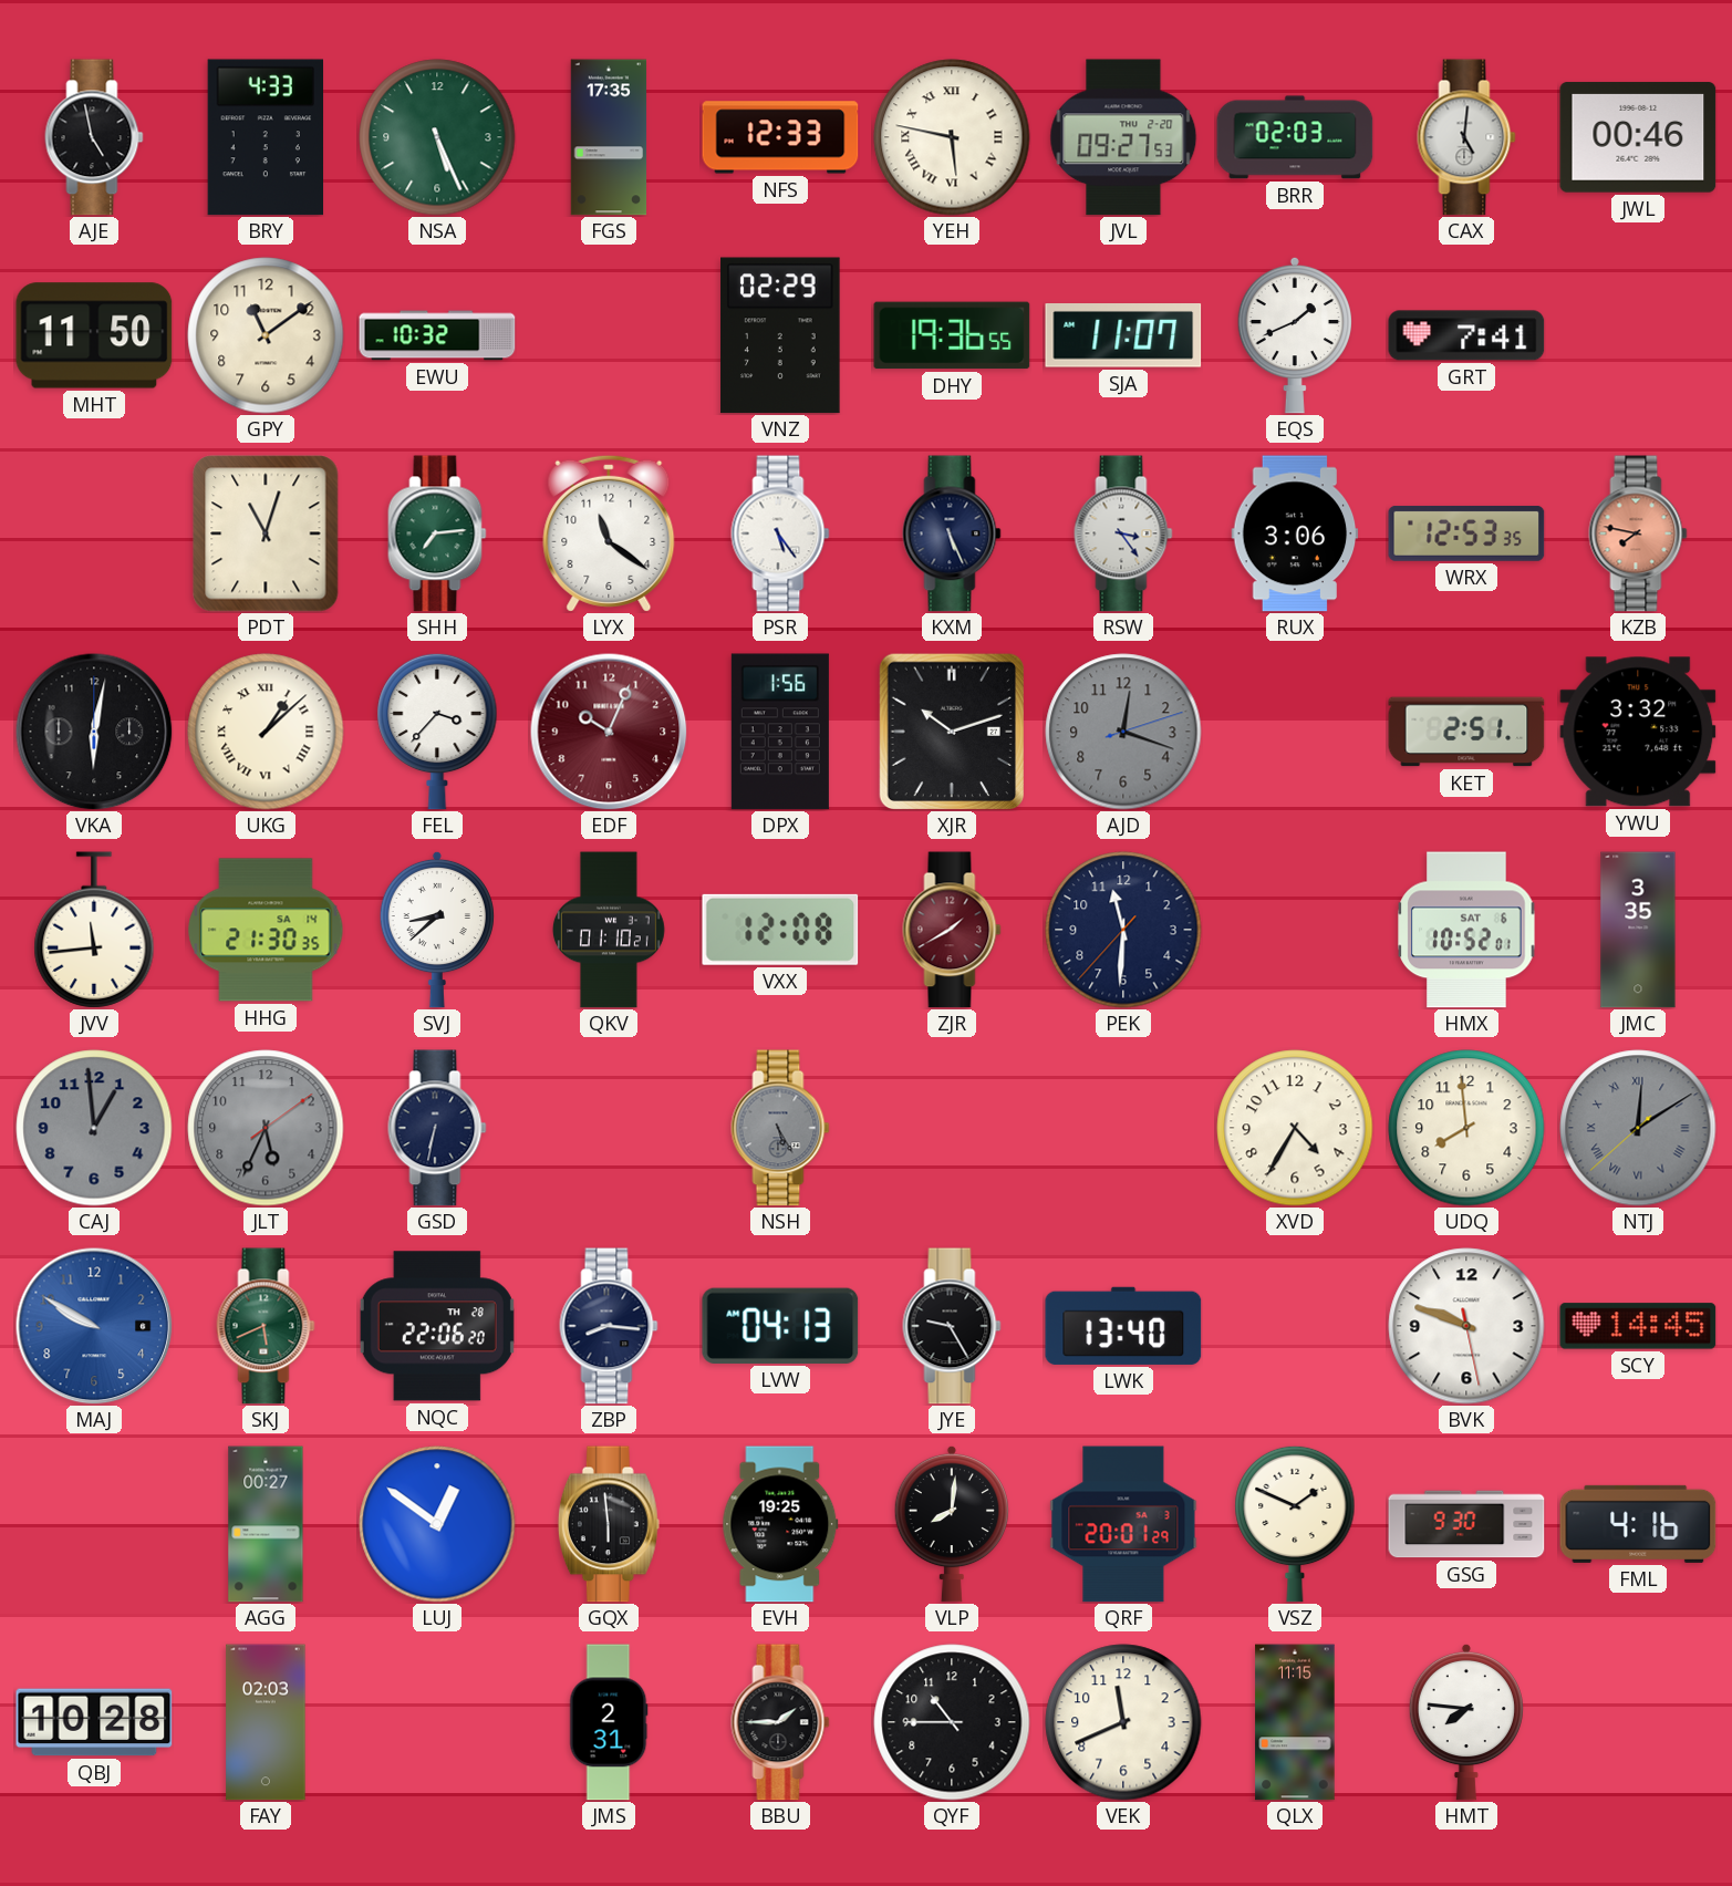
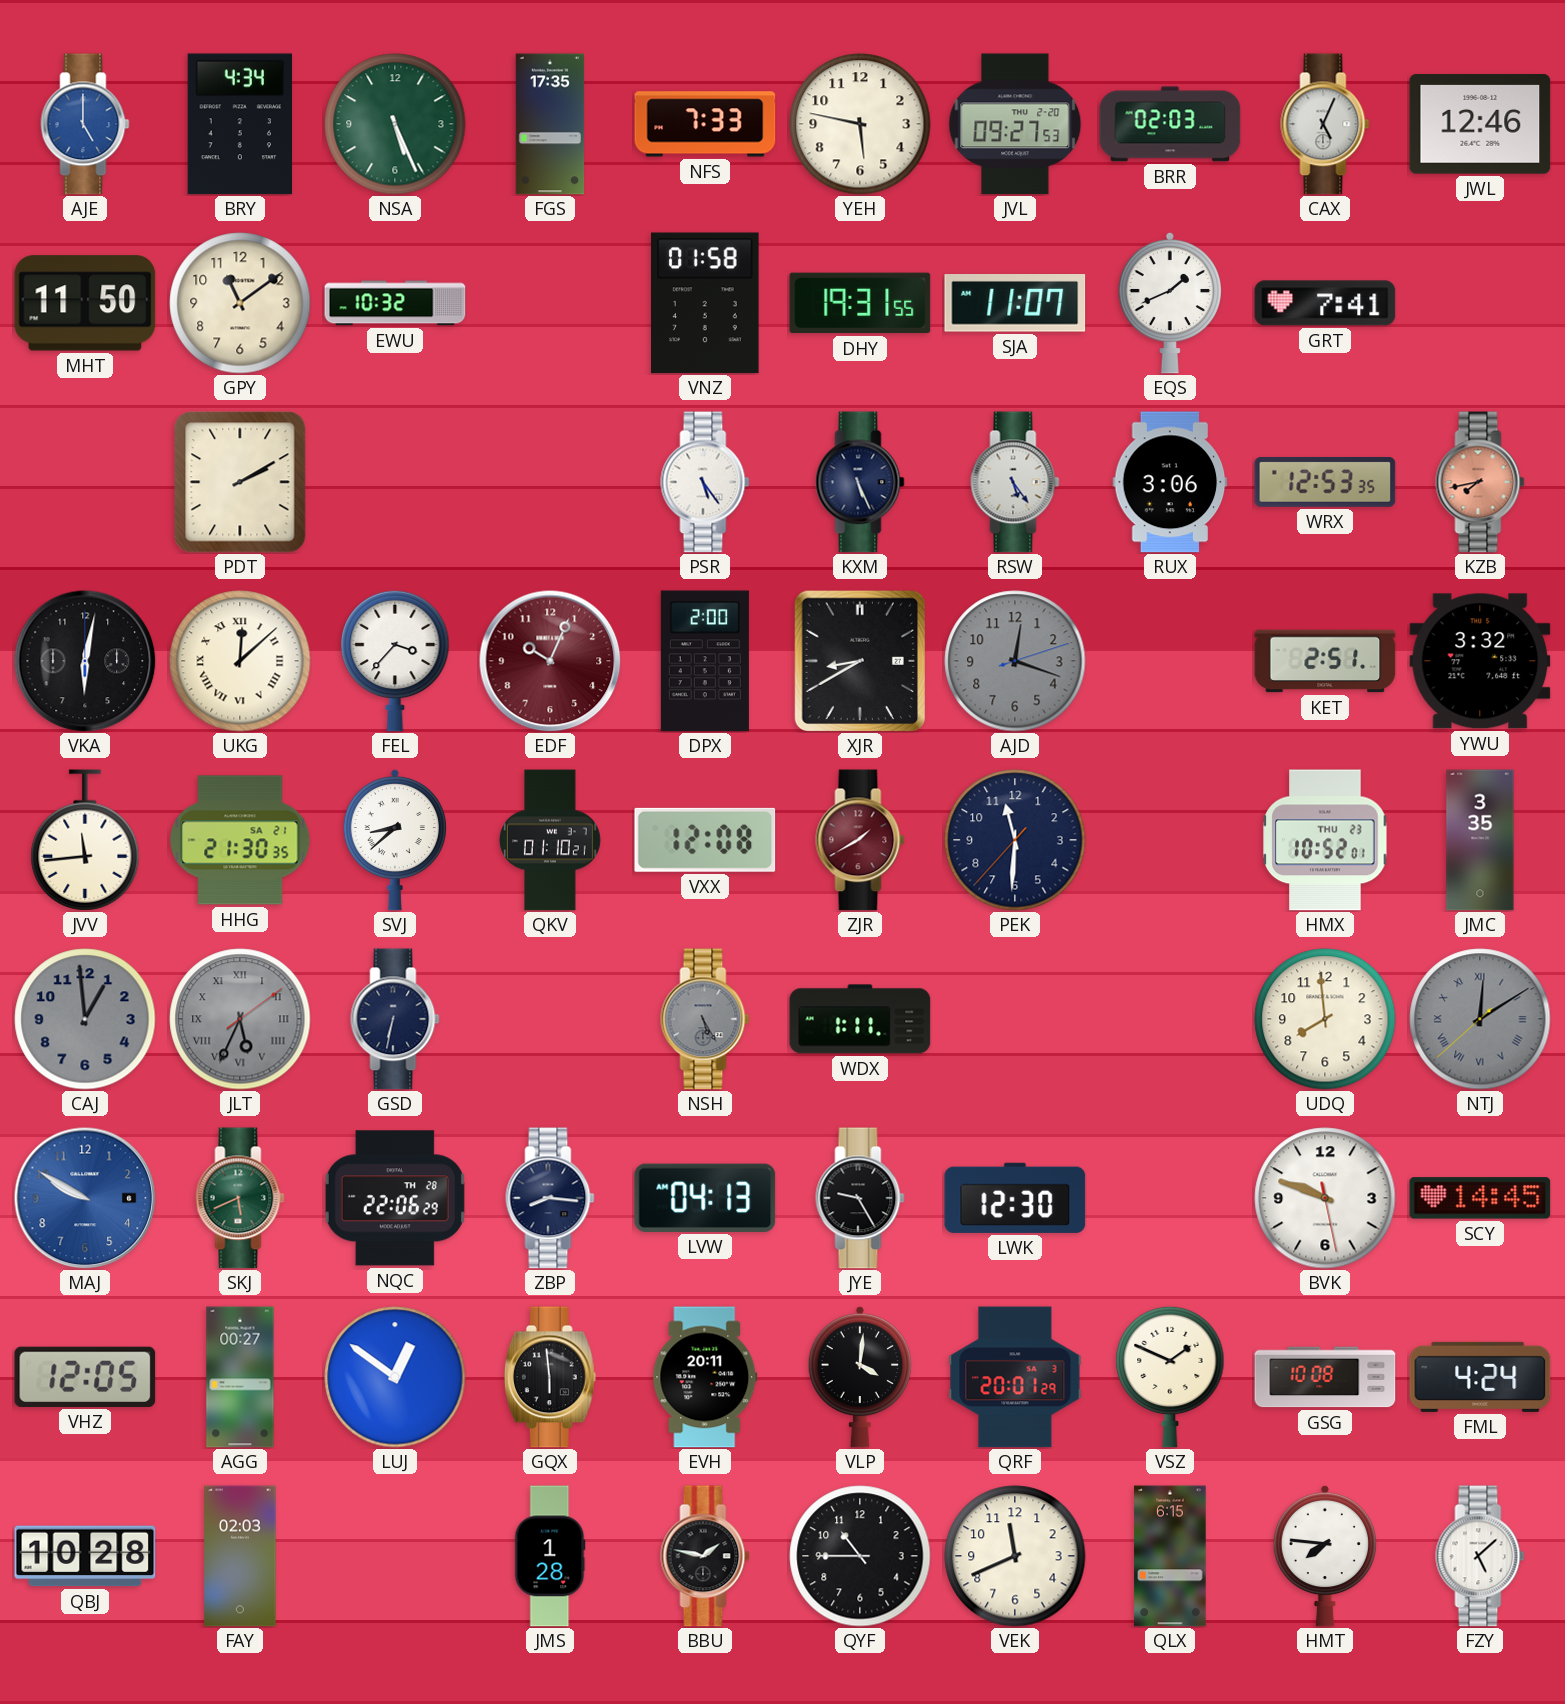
AJE: 4:58 -> 5:00 (85, 124)
AJE dial: black -> blue (85, 124)
BRY: 4:33 -> 4:34 (239, 124)
NFS: 12:33 -> 7:33 (705, 124)
YEH numerals: Roman -> Arabic (860, 124)
CAX: 5:01 -> 5:04 (1325, 124)
JWL: 00:46 -> 12:46 (1480, 124)
VNZ: 02:29 -> 01:58 (705, 303)
DHY: 19:36 -> 19:31 (860, 303)
PDT: 11:03 -> 2:10 (240, 482)
SHH: 7:14 -> none (437, 533)
LYX: 11:21 -> none (609, 533)
RSW: 3:24 -> 5:24 (1015, 482)
KZB: 7:47 -> 7:43 (1480, 482)
UKG: 1:08 -> 12:08 (240, 661)
DPX: 1:56 -> 2:00 (705, 661)
XJR: 10:12 -> 8:40 (859, 661)
HHG date: SA 14 -> SA 21 (240, 840)
HMX date: SAT 6 -> THU 23 (1325, 840)
JLT numerals: Arabic -> Roman (240, 1019)
WDX: none -> 1:11 (860, 1019)
XVD: 4:35 -> none (1295, 1128)
NQC: 22:06:20 -> 22:06:29 (395, 1198)
LWK: 13:40 -> 12:30 (1015, 1198)
VHZ: none -> 12:05 (85, 1377)
EVH: 19:25 -> 20:11 (705, 1377)
VLP: 8:01 -> 4:01 (860, 1377)
GSG: 9:30 -> 10:08 (1325, 1377)
FML: 4:16 -> 4:24 (1480, 1377)
JMS: 2:31 -> 1:28 (550, 1556)
BBU: 1:45 -> 1:47 (705, 1556)
QLX: 11:15 -> 6:15 (1170, 1556)
FZY: none -> 5:08 (1480, 1556)
